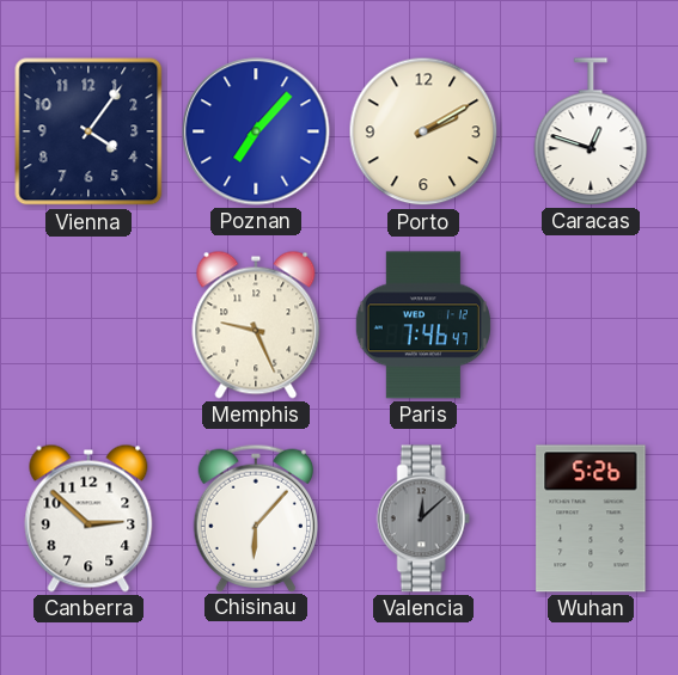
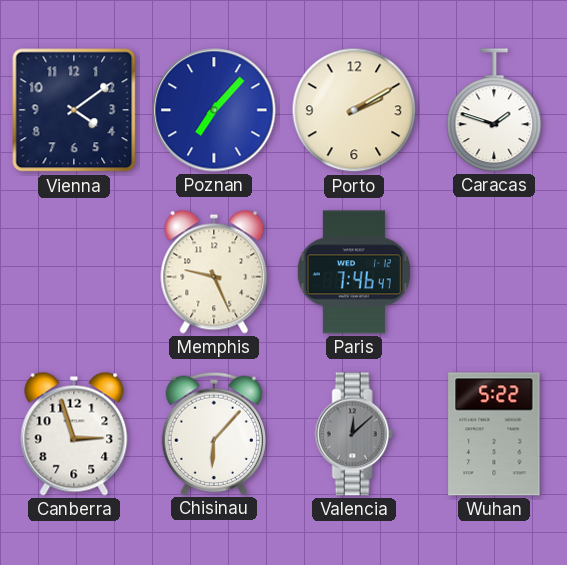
Vienna: 4:06 -> 4:09 (74, 110)
Caracas: 12:48 -> 1:48 (494, 110)
Canberra: 2:52 -> 2:57 (74, 434)
Wuhan: 5:26 -> 5:22 (494, 434)
